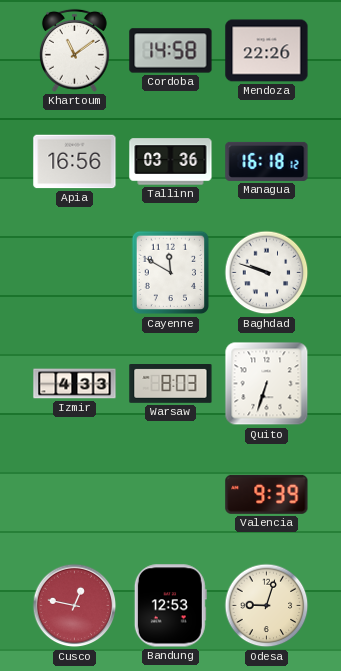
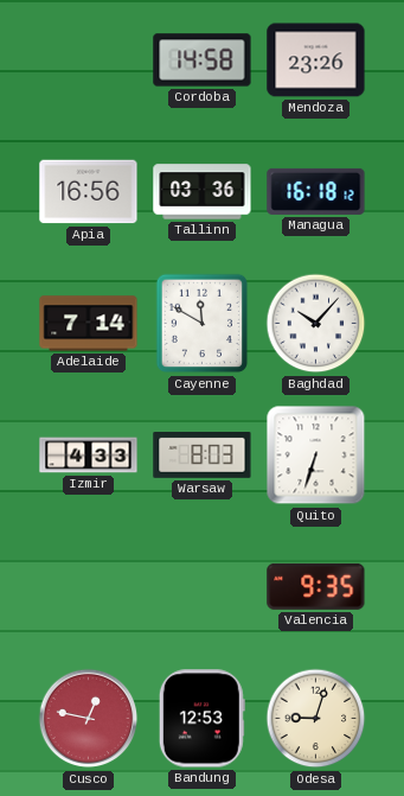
Khartoum: 11:09 -> none (74, 50)
Mendoza: 22:26 -> 23:26 (316, 61)
Adelaide: none -> 7:14 (89, 324)
Baghdad: 9:48 -> 10:07 (316, 324)
Valencia: 9:39 -> 9:35 (316, 586)
